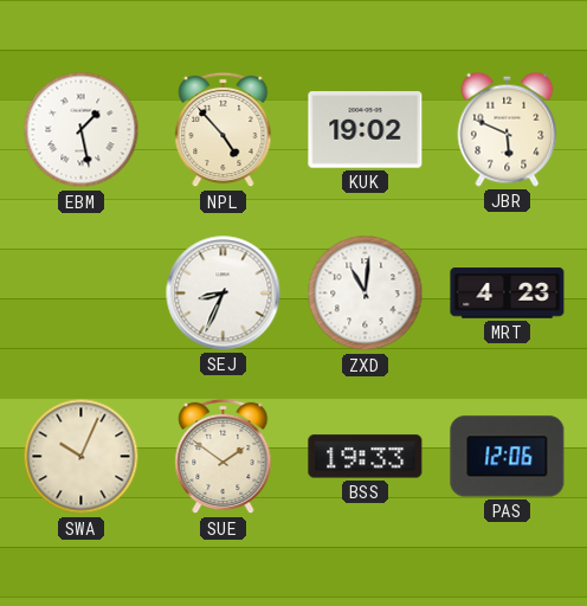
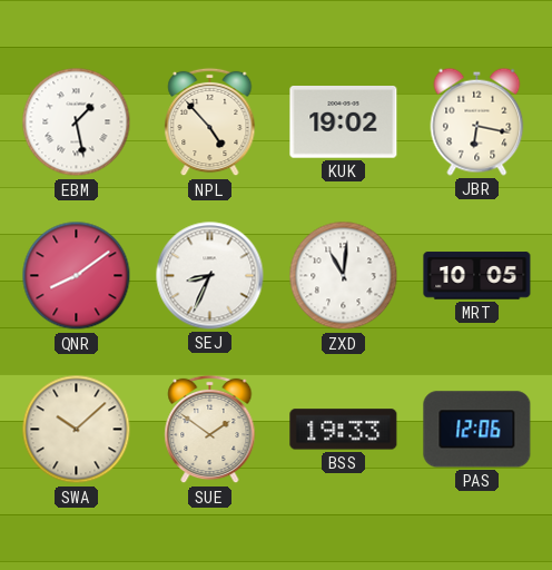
JBR: 5:49 -> 6:17 (477, 121)
QNR: none -> 8:09 (77, 276)
MRT: 4:23 -> 10:05 (477, 276)
SWA: 10:04 -> 10:08 (77, 430)
